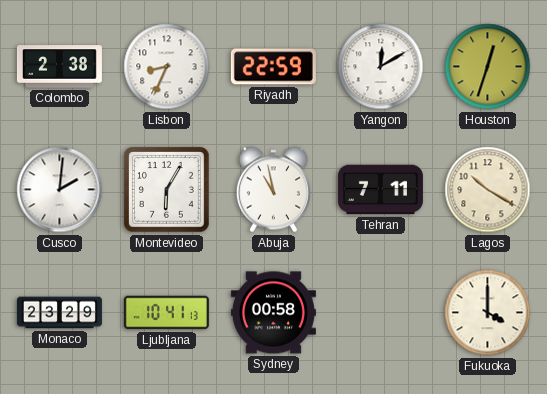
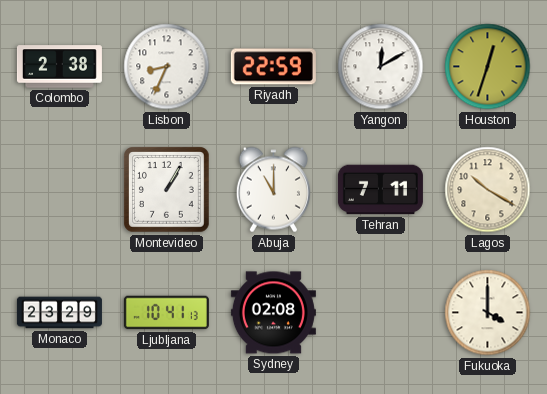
Cusco: 2:01 -> none (60, 190)
Montevideo: 6:05 -> 1:05 (167, 190)
Abuja: 10:58 -> 11:00 (273, 190)
Sydney: 00:58 -> 02:08 (273, 313)
